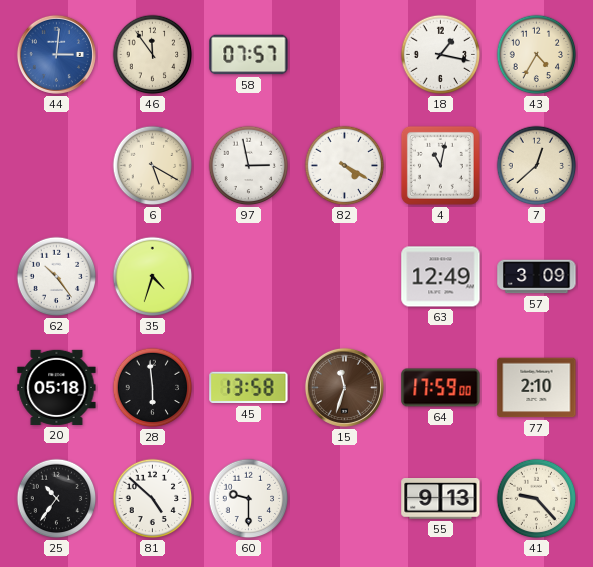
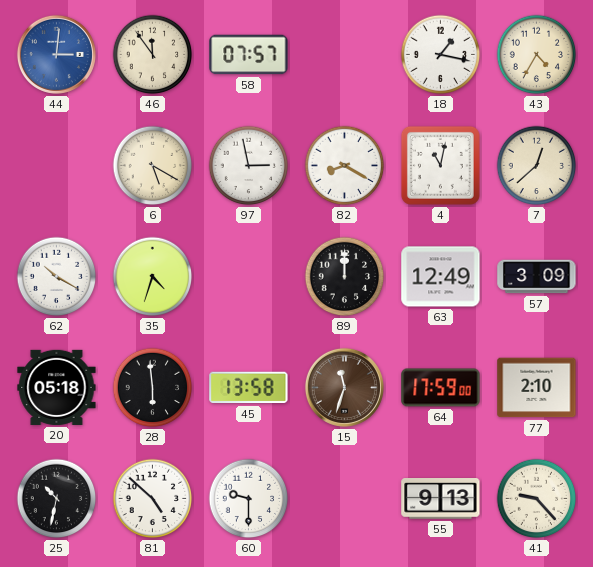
82: 4:20 -> 8:20 (345, 166)
62: 10:24 -> 10:20 (57, 277)
89: none -> 12:00 (345, 277)
25: 10:36 -> 10:32 (57, 499)
